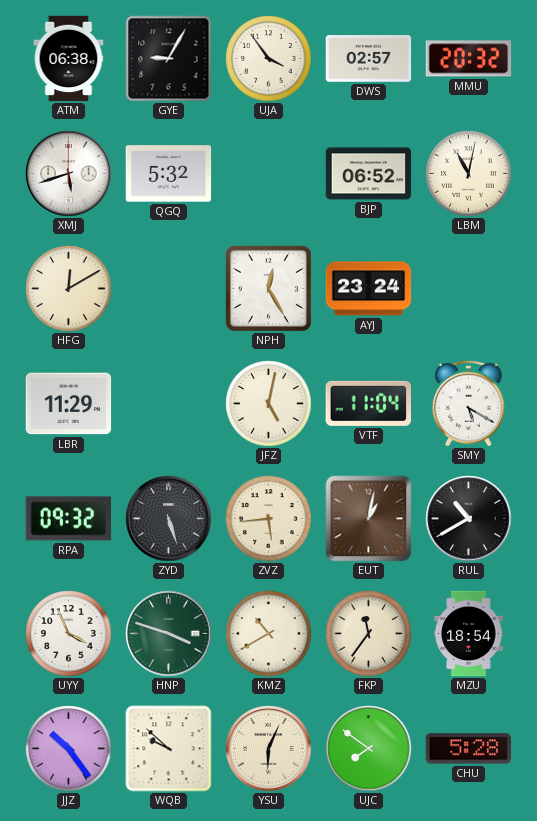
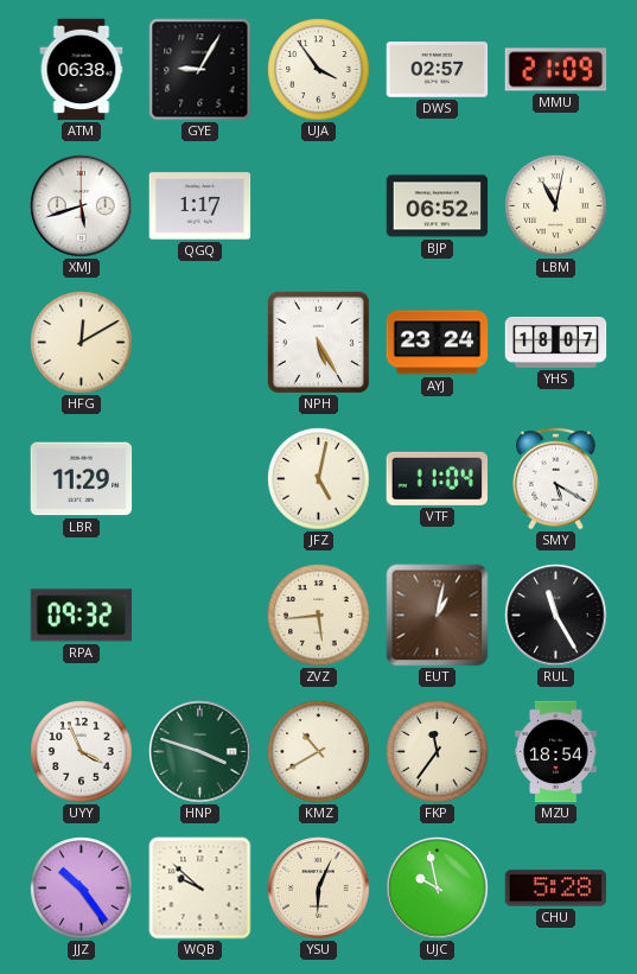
MMU: 20:32 -> 21:09 (556, 70)
QGQ: 5:32 -> 1:17 (200, 206)
NPH: 12:25 -> 5:25 (318, 342)
YHS: none -> 18:07 (556, 343)
ZYD: 5:27 -> none (169, 519)
RUL: 10:40 -> 11:25 (556, 616)
UJC: 7:51 -> 9:58 (438, 889)
